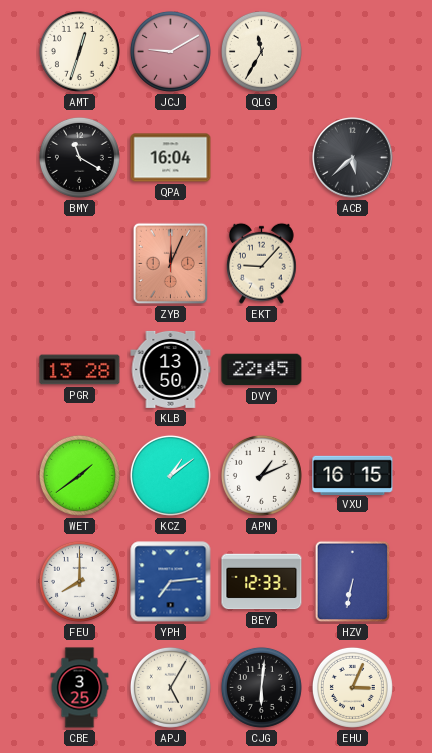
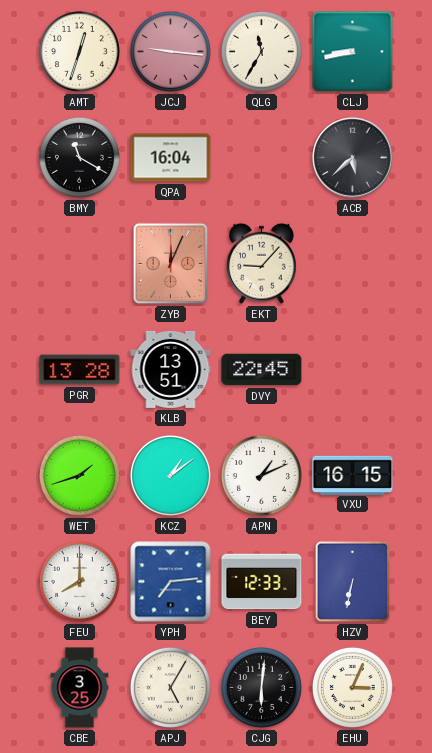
JCJ: 9:10 -> 9:16 (170, 51)
CLJ: none -> 8:43 (353, 52)
KLB: 13:50 -> 13:51 (171, 369)
WET: 1:39 -> 1:42 (79, 475)
